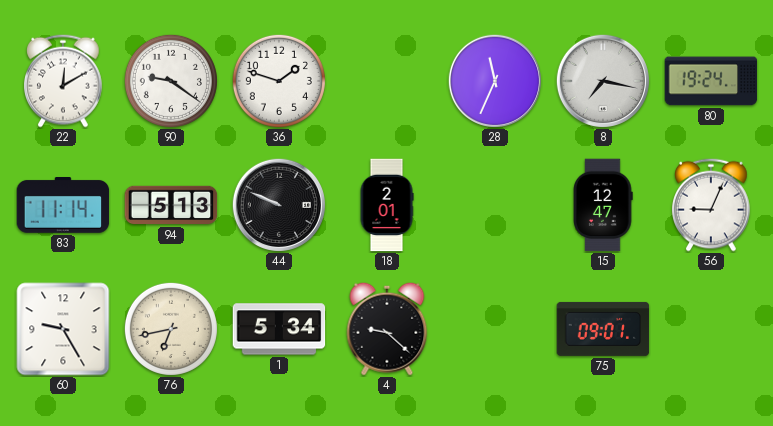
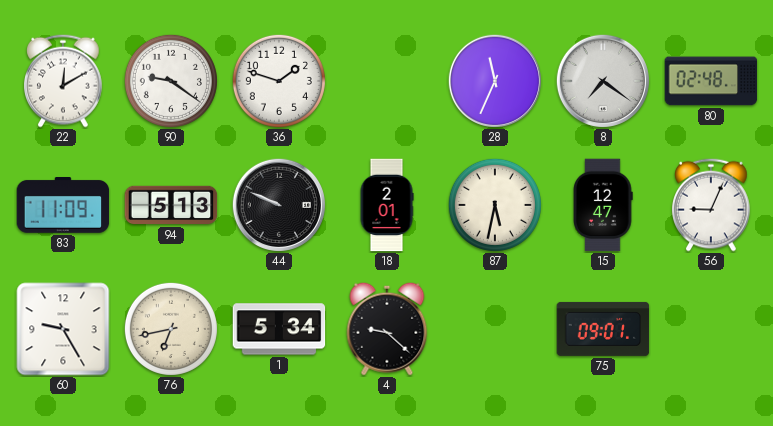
8: 7:17 -> 7:21 (603, 81)
80: 19:24 -> 02:48 (711, 81)
83: 11:14 -> 11:09 (63, 206)
87: none -> 5:32 (495, 205)
